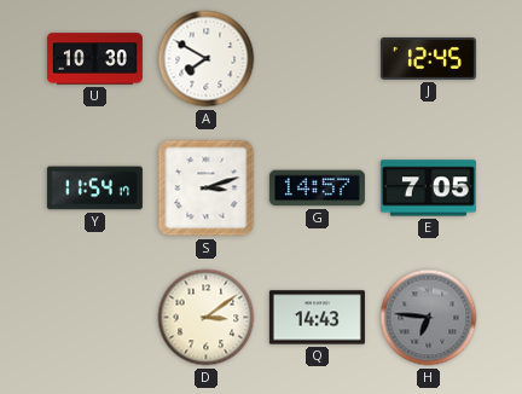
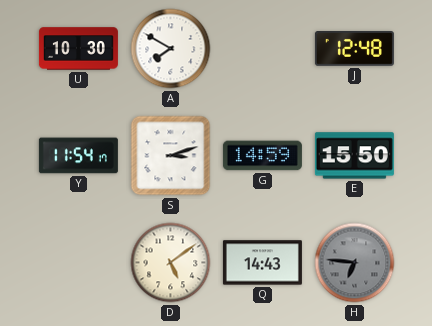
J: 12:45 -> 12:48 (354, 49)
G: 14:57 -> 14:59 (262, 156)
E: 7:05 -> 15:50 (354, 156)
D: 3:09 -> 5:09 (171, 263)
